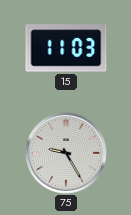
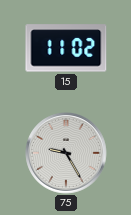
15: 11:03 -> 11:02 (66, 48)
